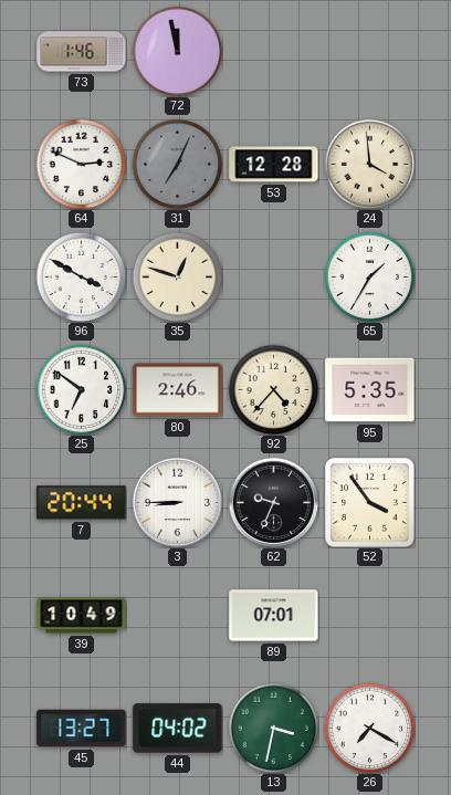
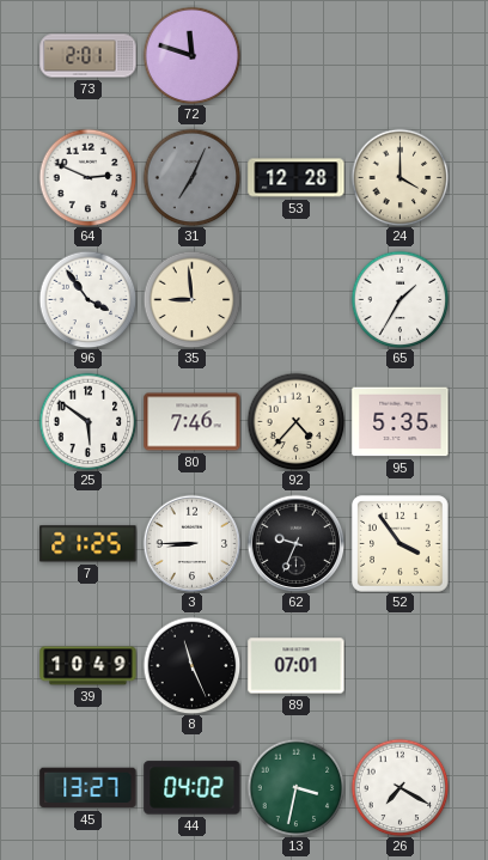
73: 1:46 -> 2:01 (89, 56)
72: 11:58 -> 11:48 (191, 55)
24: 3:59 -> 4:00 (399, 177)
96: 3:50 -> 3:54 (87, 299)
35: 12:48 -> 8:59 (191, 299)
25: 6:51 -> 5:51 (87, 421)
80: 2:46 -> 7:46 (193, 422)
7: 20:44 -> 21:25 (89, 544)
8: none -> 11:26 (191, 665)
